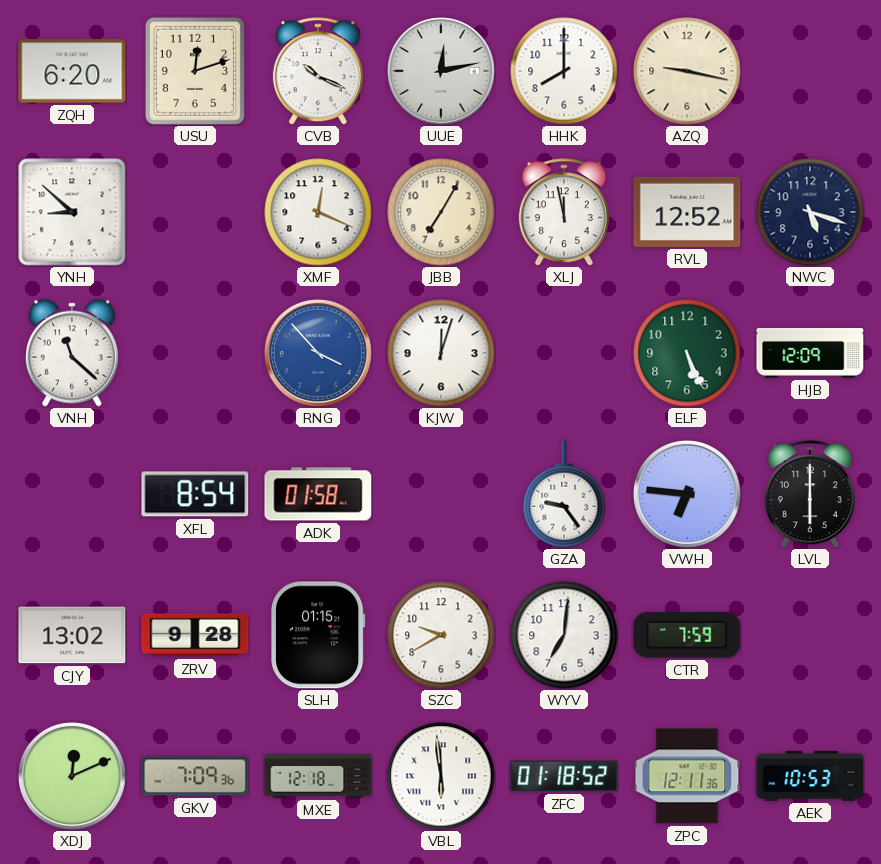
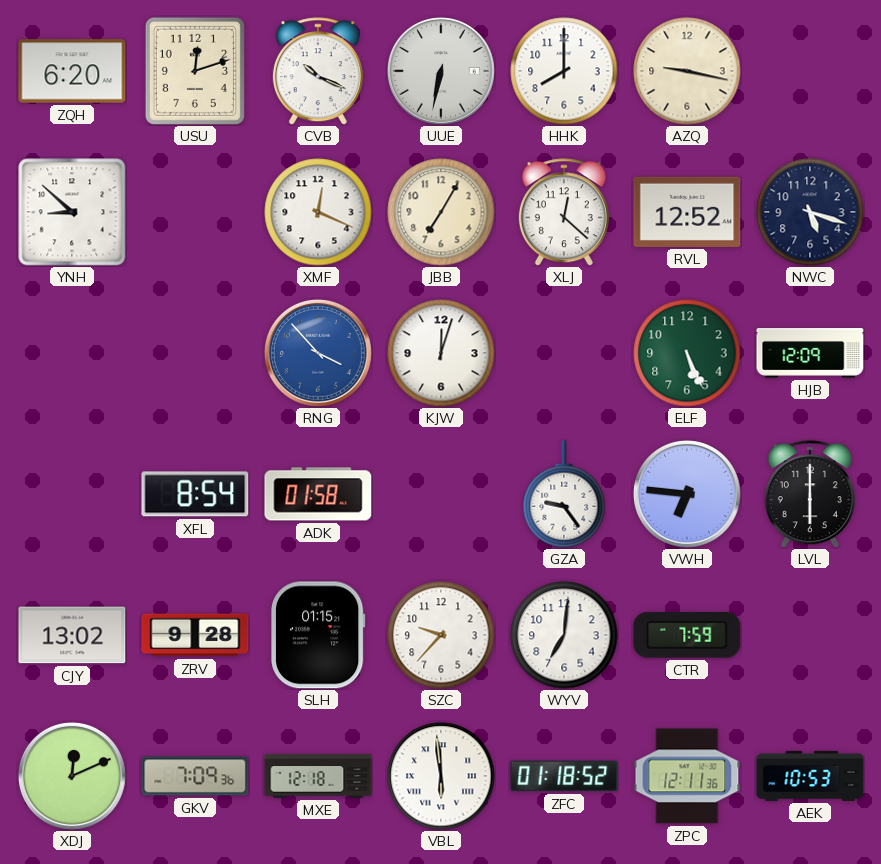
UUE: 12:13 -> 6:32 (441, 71)
XLJ: 11:58 -> 12:22 (564, 212)
VNH: 11:22 -> none (72, 353)
SZC: 9:40 -> 9:37 (441, 635)
